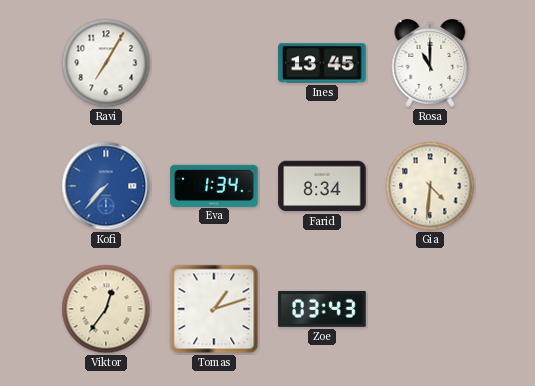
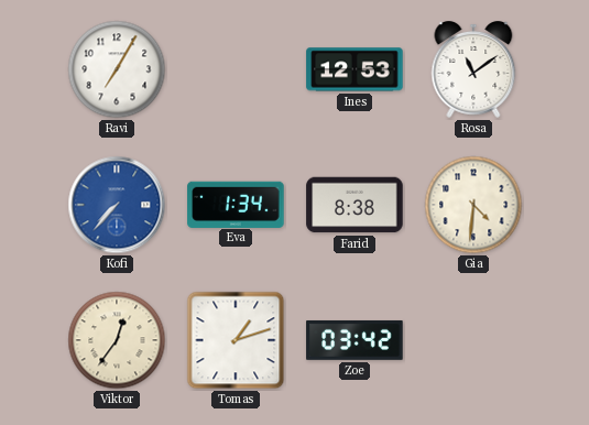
Ines: 13:45 -> 12:53 (355, 69)
Rosa: 11:00 -> 11:09 (473, 70)
Farid: 8:34 -> 8:38 (355, 205)
Zoe: 03:43 -> 03:42 (355, 340)
